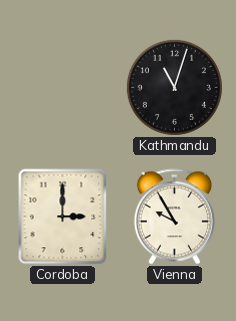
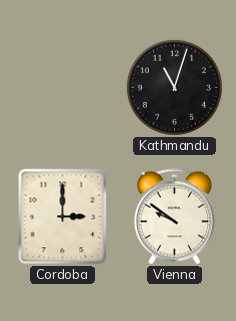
Vienna: 9:55 -> 9:51 (174, 217)
